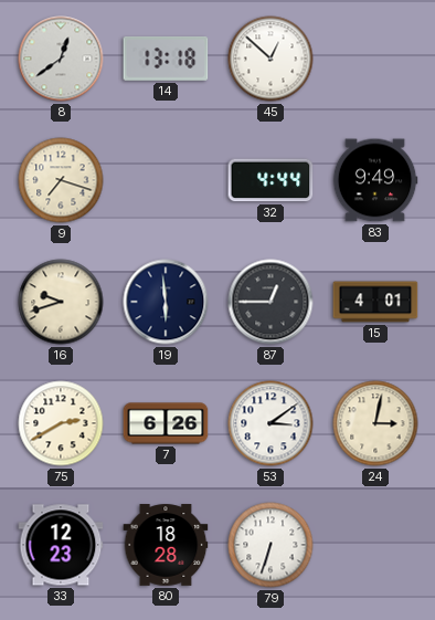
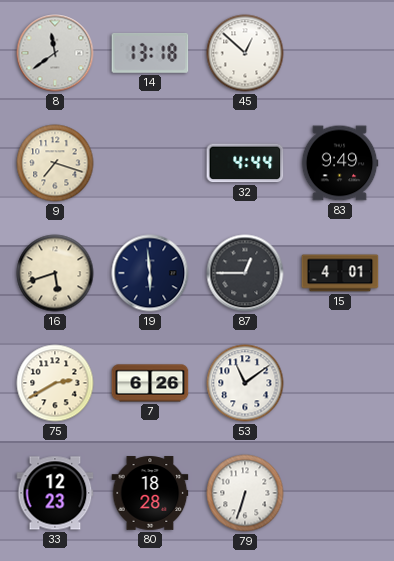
8: 12:39 -> 11:39 (55, 53)
16: 9:42 -> 5:42 (55, 273)
53: 3:09 -> 11:09 (245, 383)
24: 3:02 -> none (375, 423)
